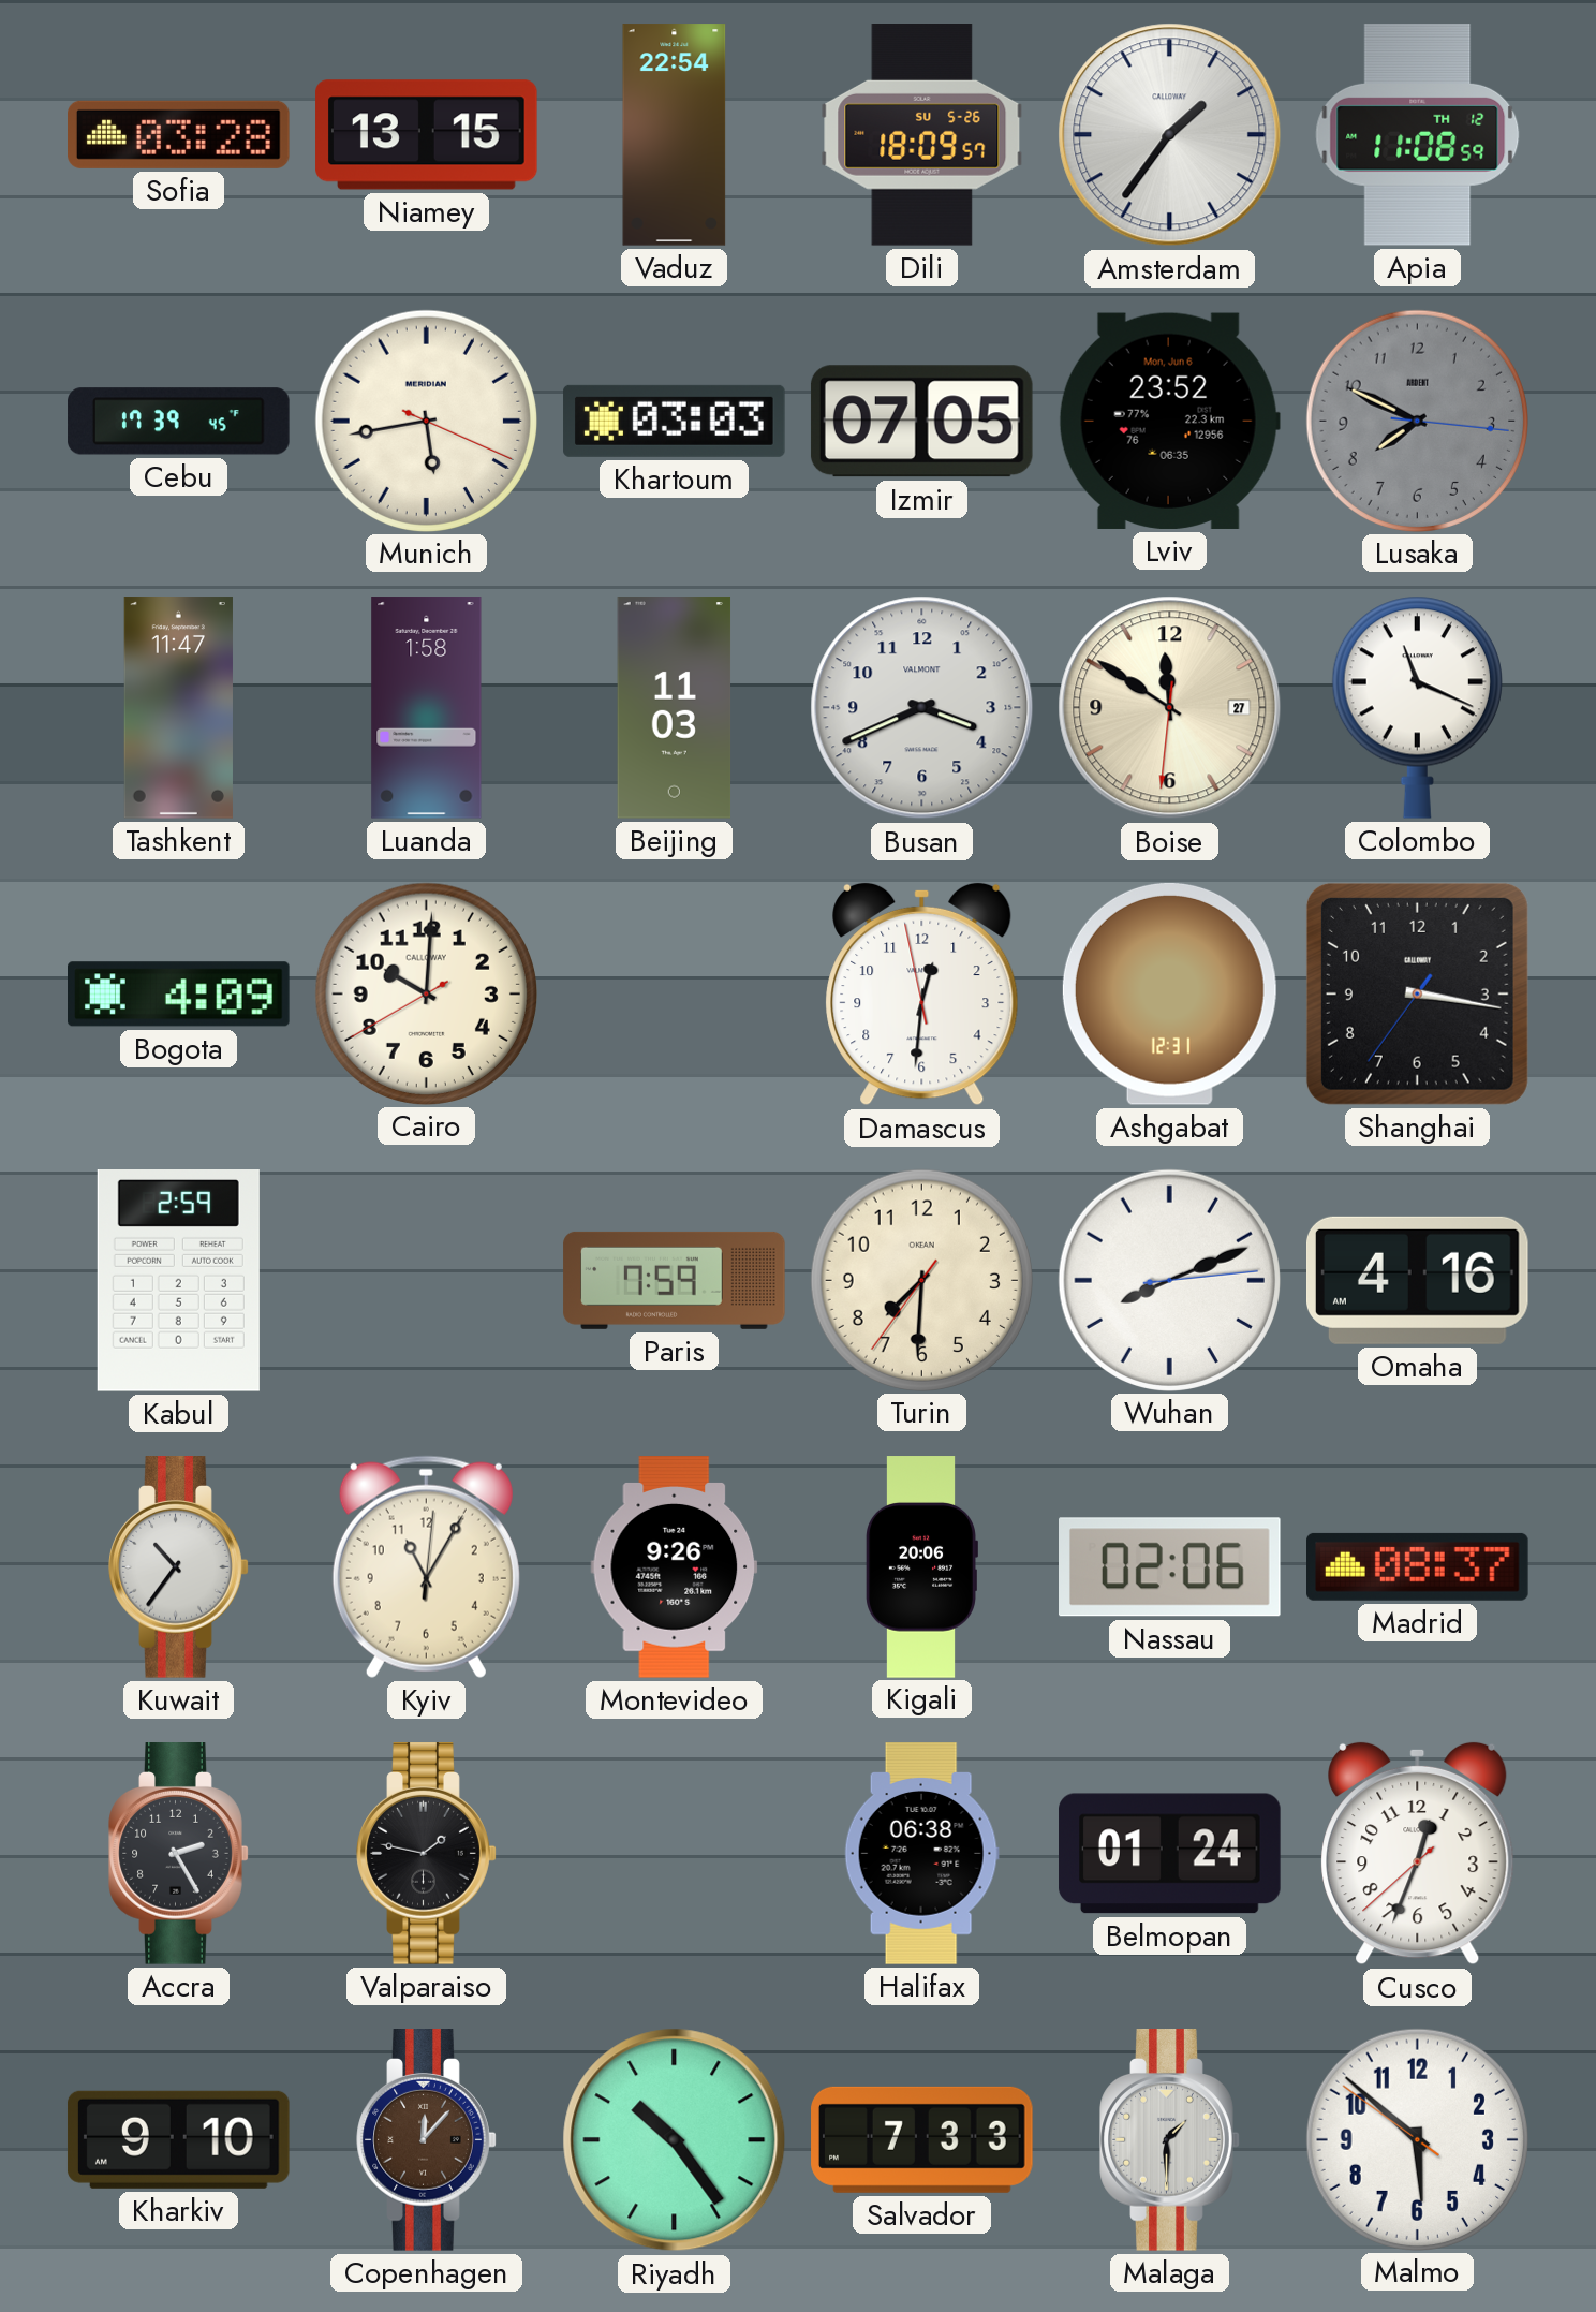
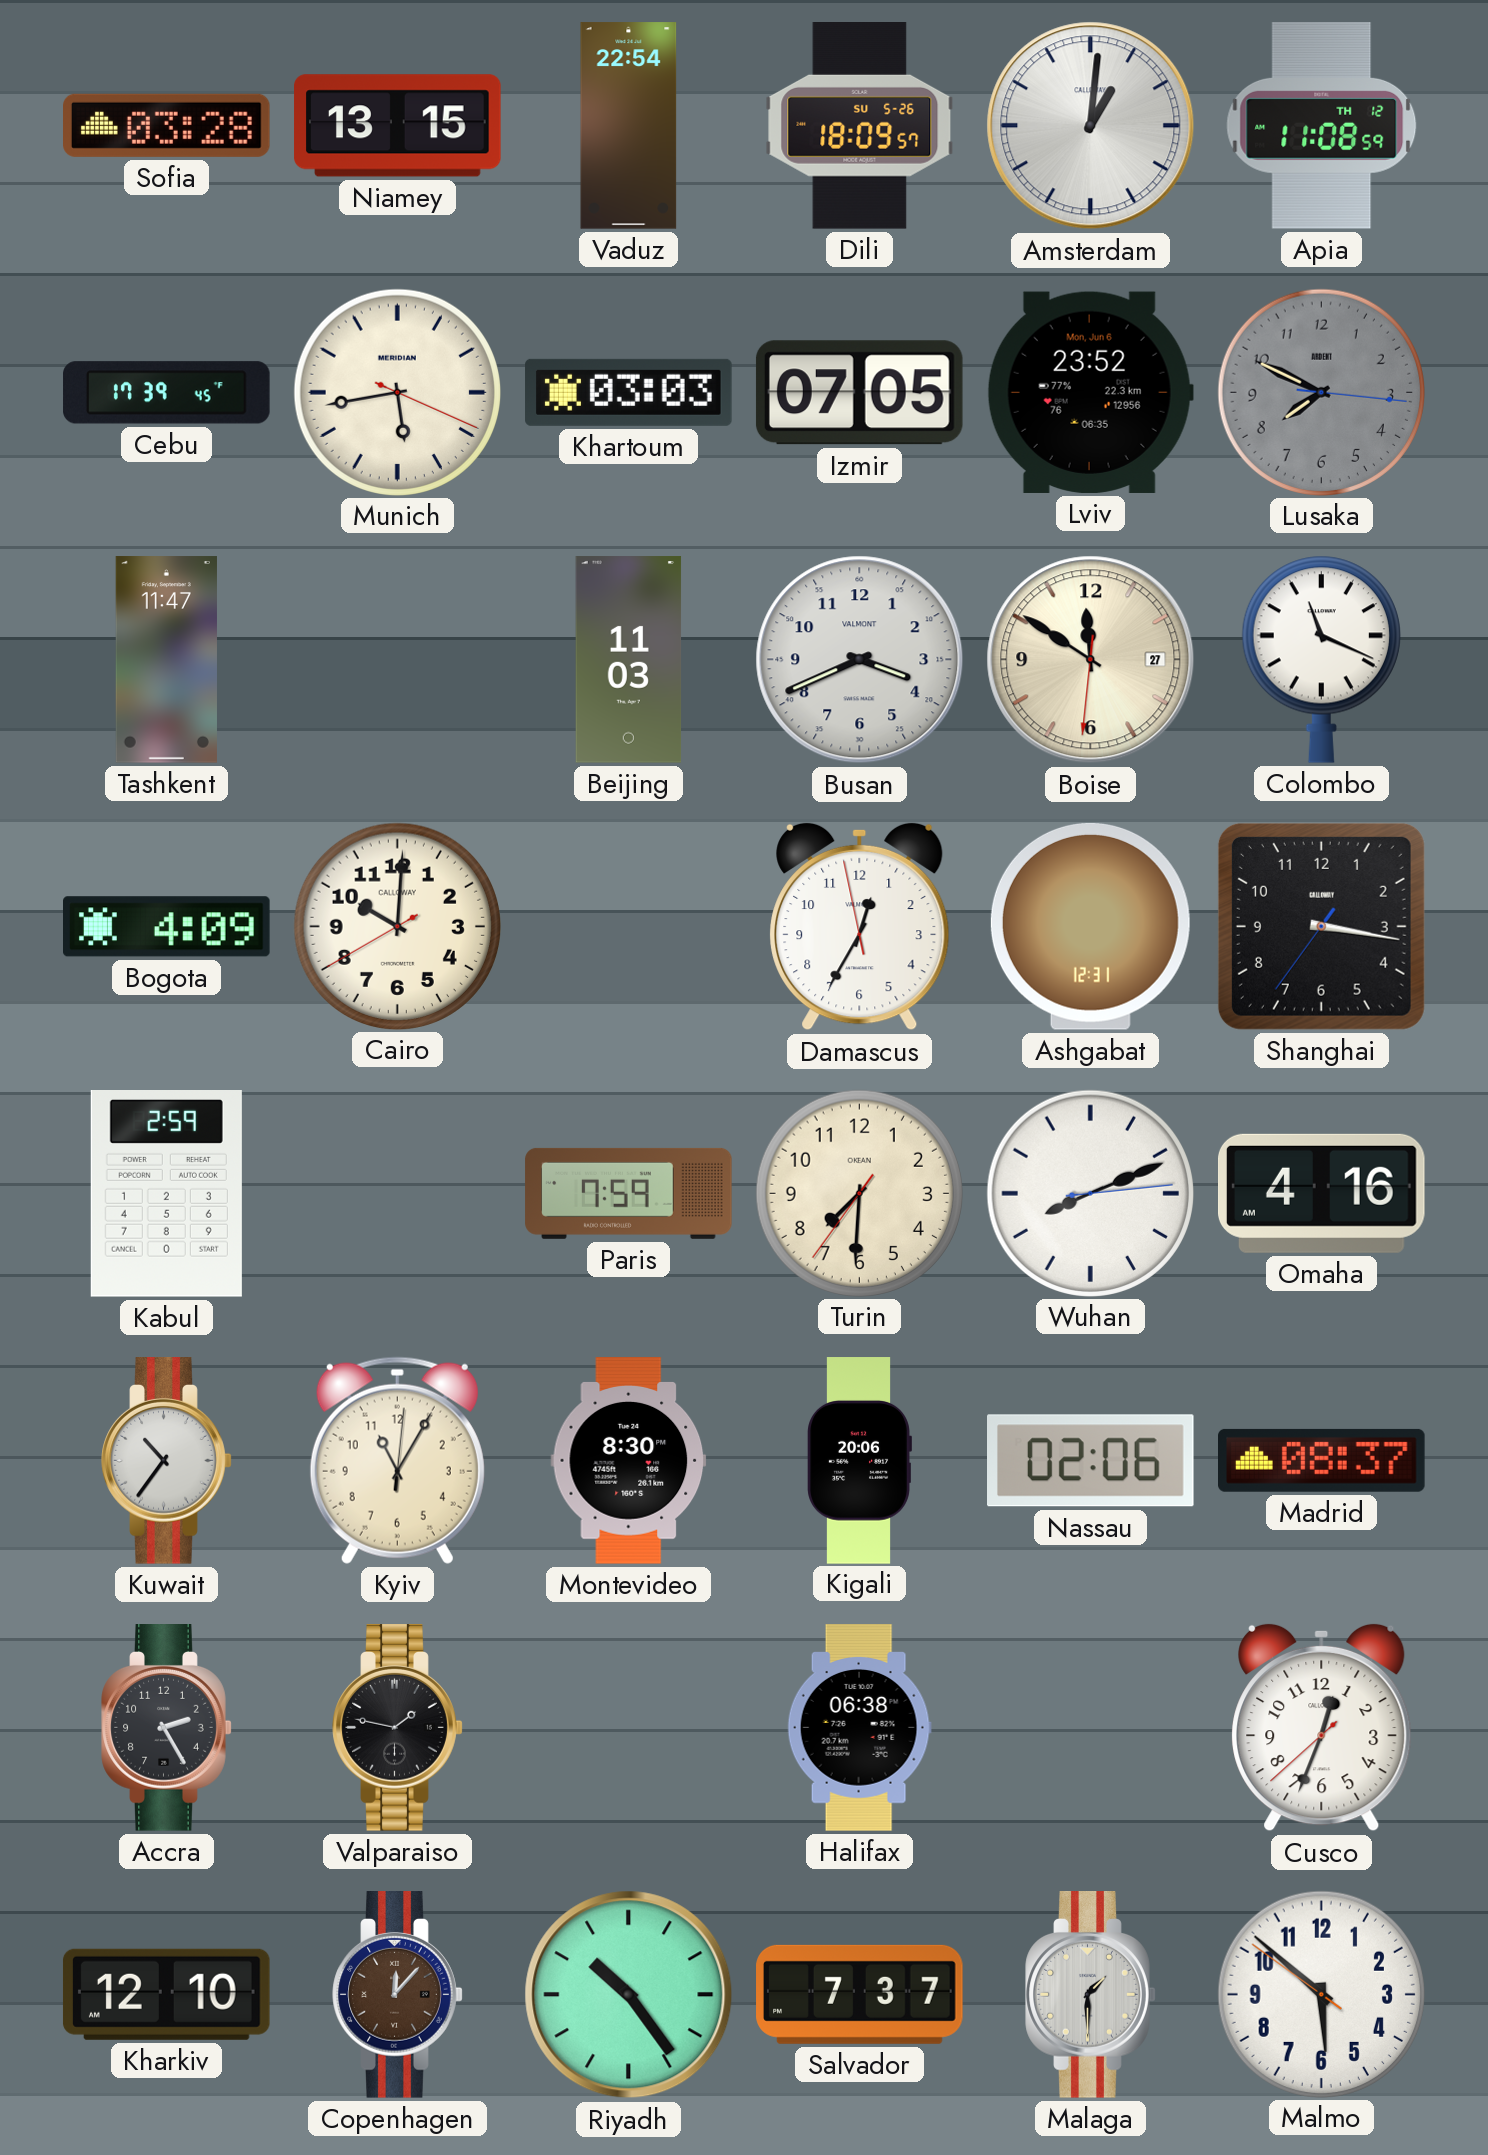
Amsterdam: 1:36 -> 1:01 (1091, 126)
Luanda: 1:58 -> none (427, 708)
Damascus: 12:30 -> 12:34 (860, 927)
Montevideo: 9:26 -> 8:30 (629, 1461)
Belmopan: 01:24 -> none (1170, 1854)
Kharkiv: 9:10 -> 12:10 (166, 1994)
Salvador: 7:33 -> 7:37 (860, 1994)
